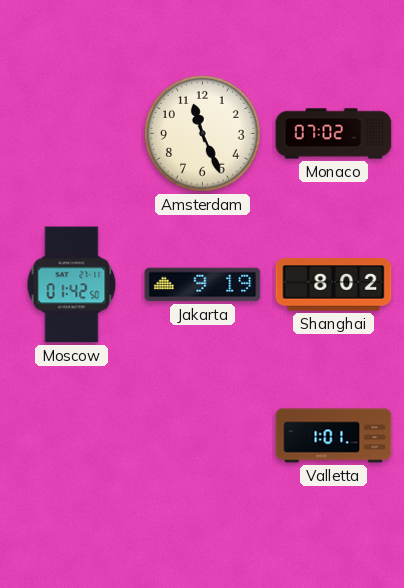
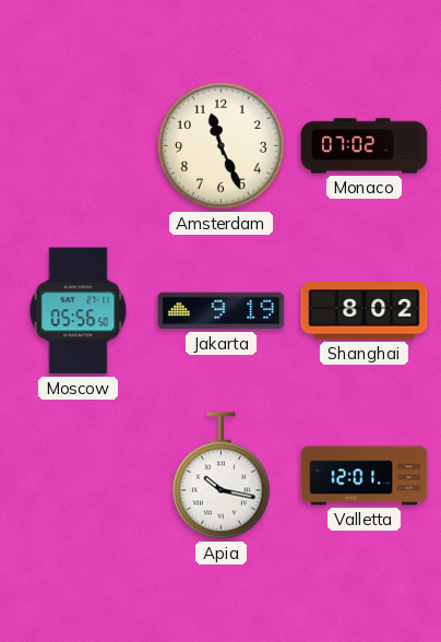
Moscow: 01:42 -> 05:56 (79, 311)
Apia: none -> 10:17 (221, 476)
Valletta: 1:01 -> 12:01 (365, 476)
